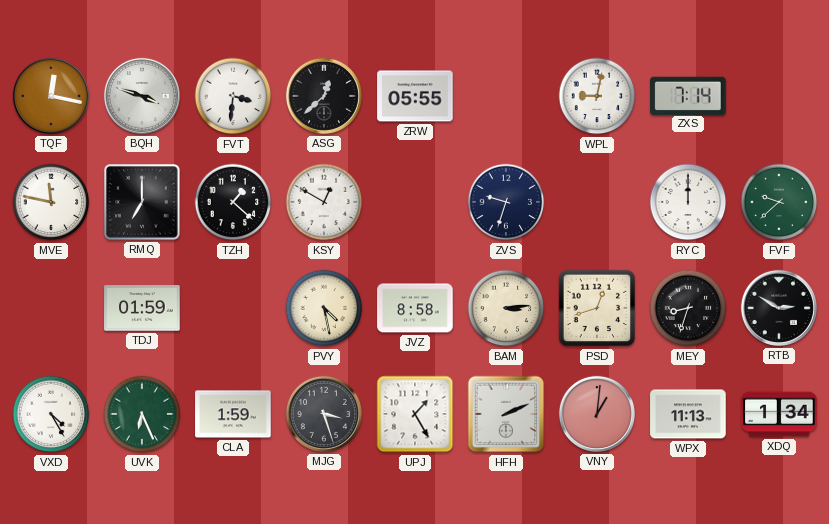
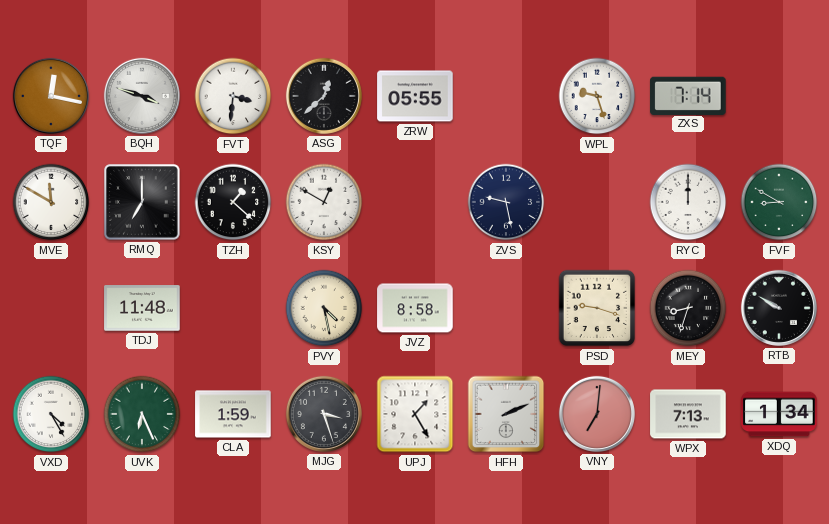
WPL: 9:02 -> 9:27 (597, 96)
MVE: 11:47 -> 11:50 (51, 202)
ZVS: 9:33 -> 9:28 (506, 202)
FVF: 9:38 -> 8:50 (779, 202)
TDJ: 01:59 -> 11:48 (142, 308)
BAM: 3:14 -> none (506, 308)
PSD: 12:42 -> 9:18 (597, 308)
RTB: 2:50 -> 9:50 (779, 308)
VNY: 1:01 -> 7:01 (597, 414)
WPX: 11:13 -> 7:13 (688, 414)
